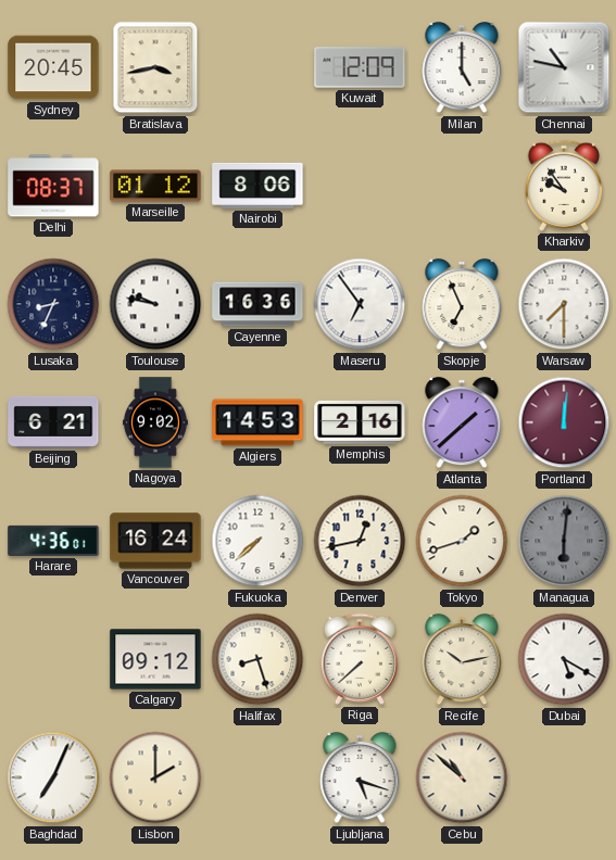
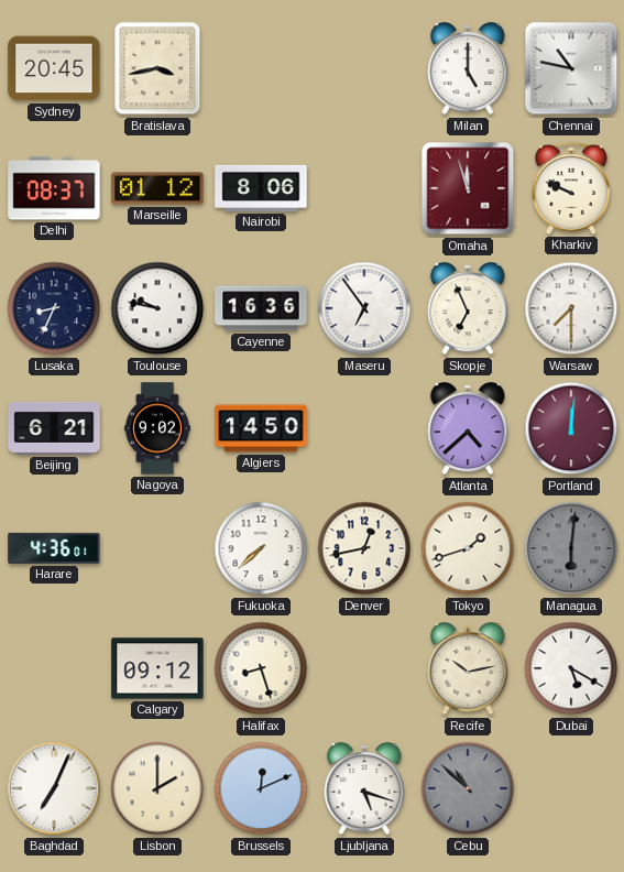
Kuwait: 12:09 -> none (360, 67)
Omaha: none -> 11:57 (468, 188)
Kharkiv: 9:54 -> 9:49 (570, 188)
Algiers: 14:53 -> 14:50 (261, 428)
Memphis: 2:16 -> none (360, 422)
Atlanta: 1:38 -> 4:38 (468, 428)
Vancouver: 16:24 -> none (155, 541)
Riga: 7:38 -> none (359, 659)
Brussels: none -> 12:11 (261, 788)
Cebu dial: cream -> grey (468, 788)
